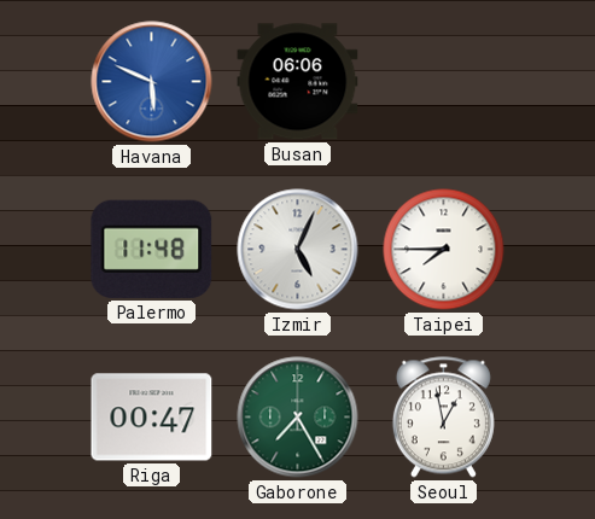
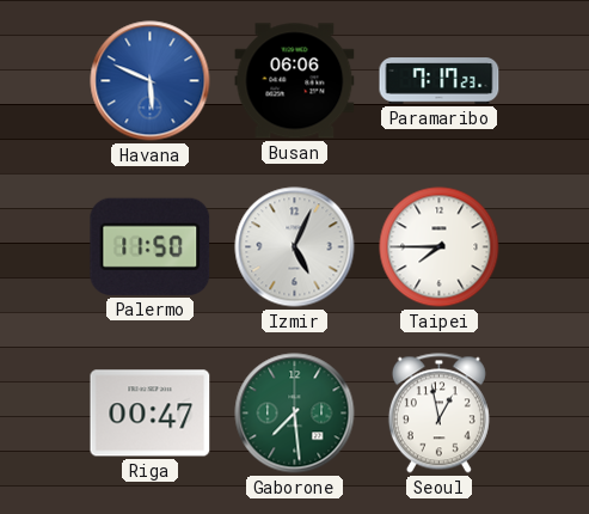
Paramaribo: none -> 7:17 (440, 81)
Palermo: 11:48 -> 11:50 (151, 246)
Gaborone: 7:25 -> 7:29 (295, 414)
